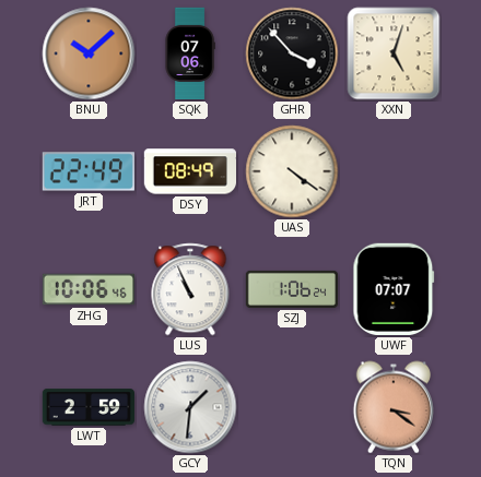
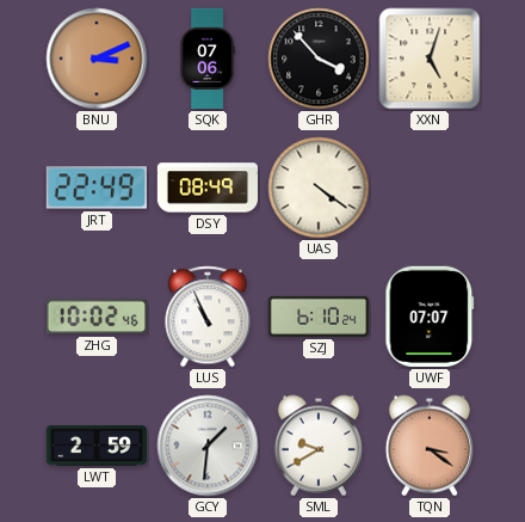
BNU: 10:08 -> 3:11 (97, 59)
ZHG: 10:06 -> 10:02 (95, 317)
SZJ: 1:06 -> 6:10 (319, 317)
SML: none -> 9:40 (319, 446)
